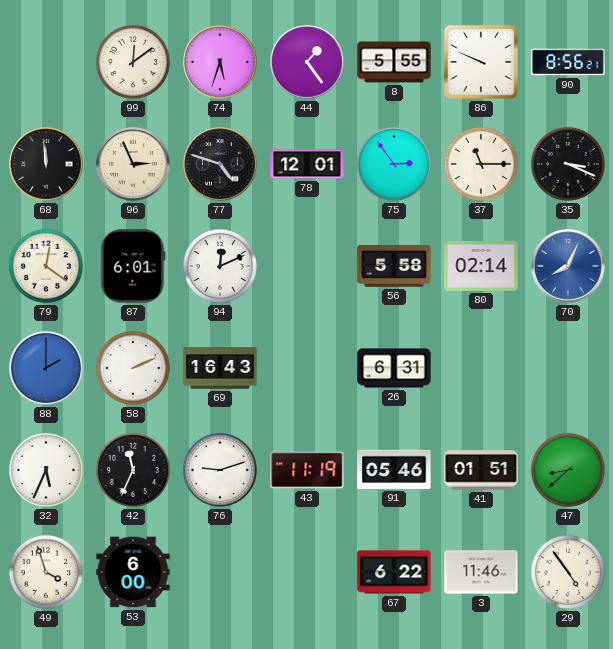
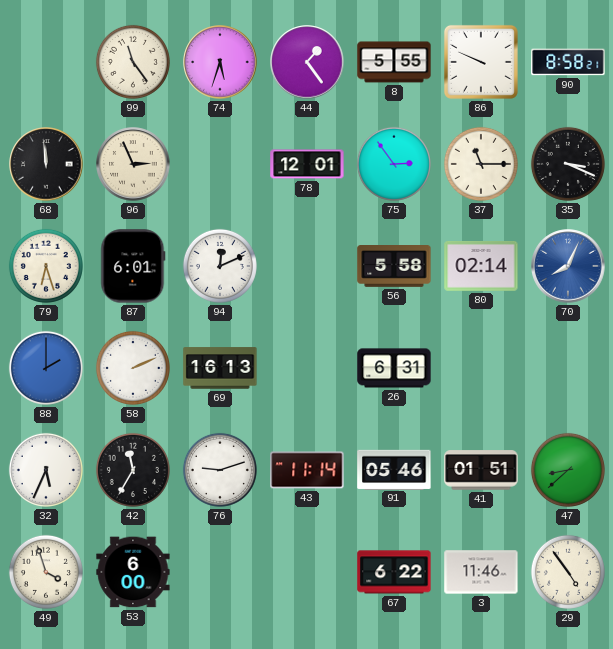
99: 12:09 -> 11:24 (133, 62)
90: 8:56 -> 8:58 (568, 62)
77: 4:48 -> none (220, 164)
79: 12:21 -> 6:27 (46, 266)
69: 16:43 -> 16:13 (220, 368)
42: 11:34 -> 11:35 (133, 470)
43: 11:19 -> 11:14 (307, 470)
